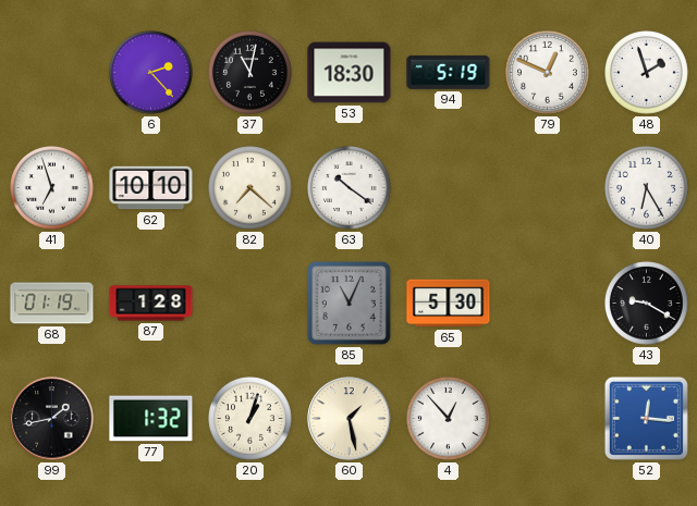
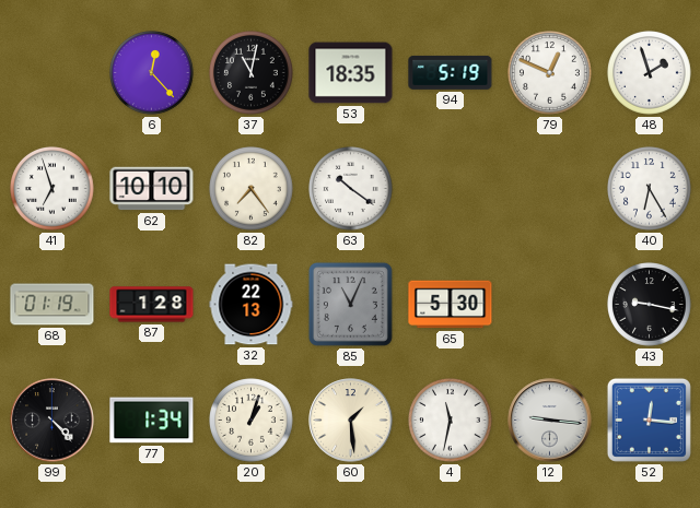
6: 2:23 -> 12:23 (152, 73)
53: 18:30 -> 18:35 (351, 73)
82: 7:22 -> 7:24 (252, 189)
32: none -> 22:13 (252, 305)
43: 9:20 -> 9:17 (650, 305)
99: 1:43 -> 4:23 (52, 421)
77: 1:32 -> 1:34 (152, 421)
60: 1:28 -> 1:29 (351, 421)
4: 12:53 -> 11:32 (451, 421)
12: none -> 9:16 (550, 421)
